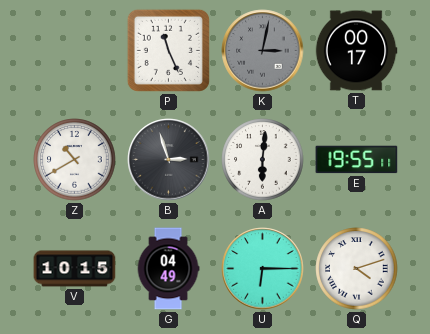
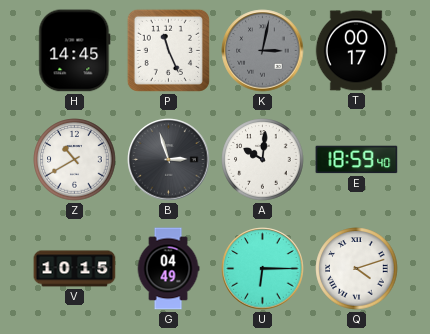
H: none -> 14:45 (75, 51)
A: 6:01 -> 10:01 (263, 160)
E: 19:55 -> 18:59 (357, 160)
